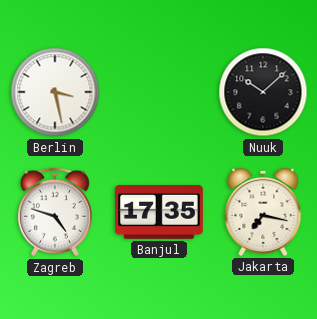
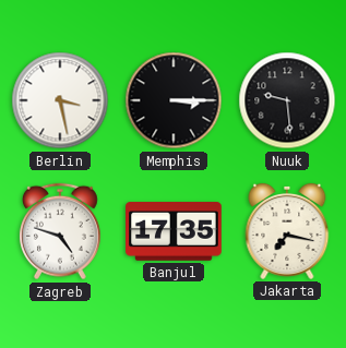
Memphis: none -> 3:15 (174, 100)
Nuuk: 10:08 -> 9:29 (287, 100)
